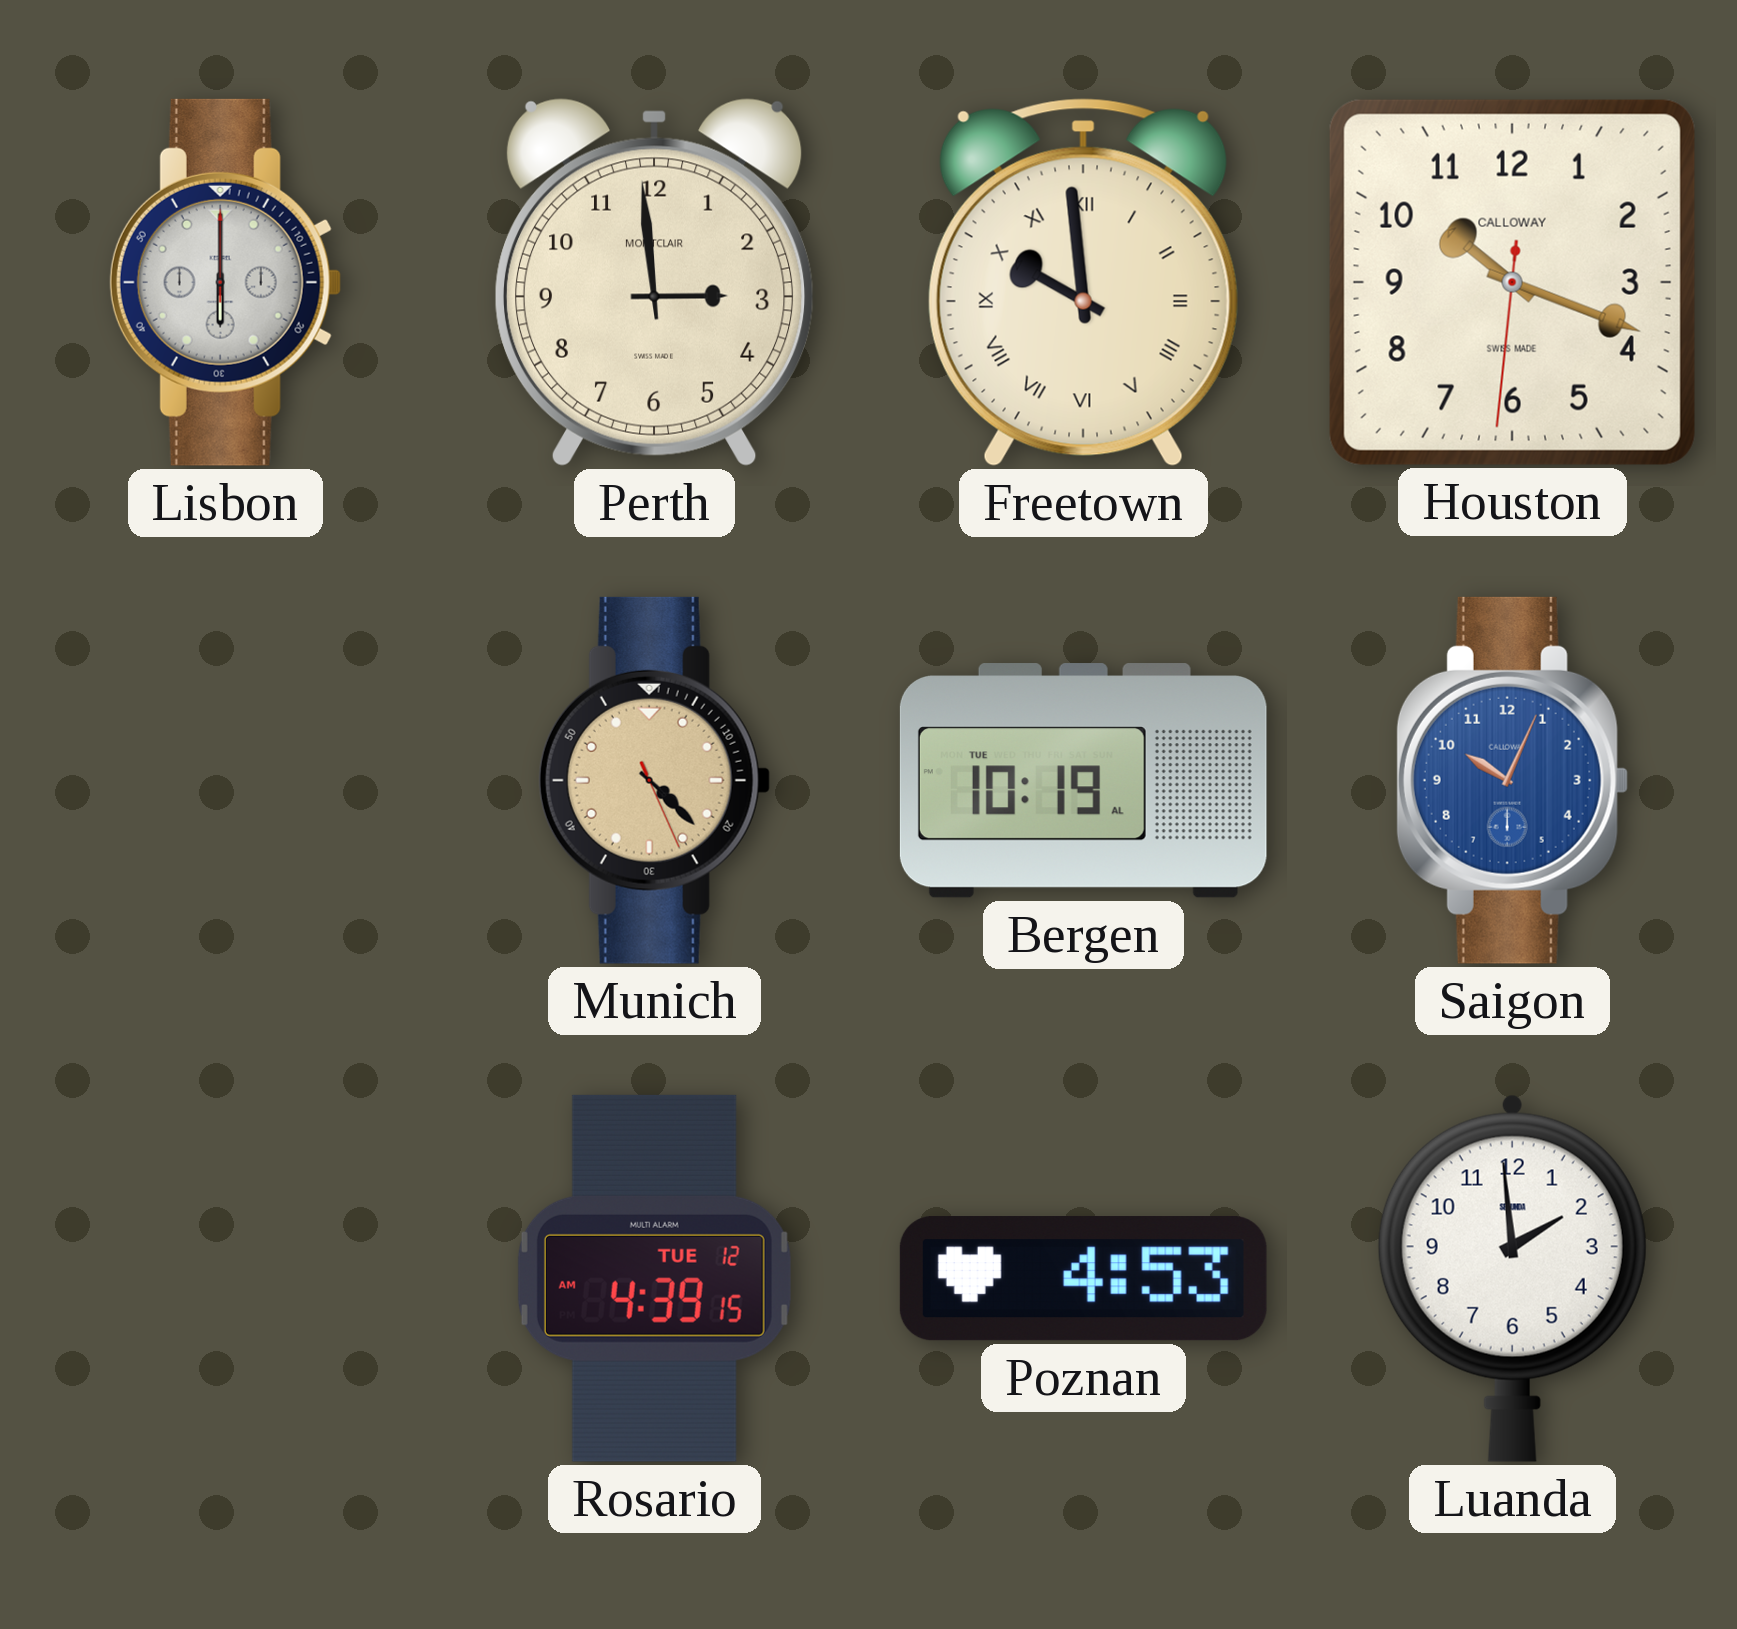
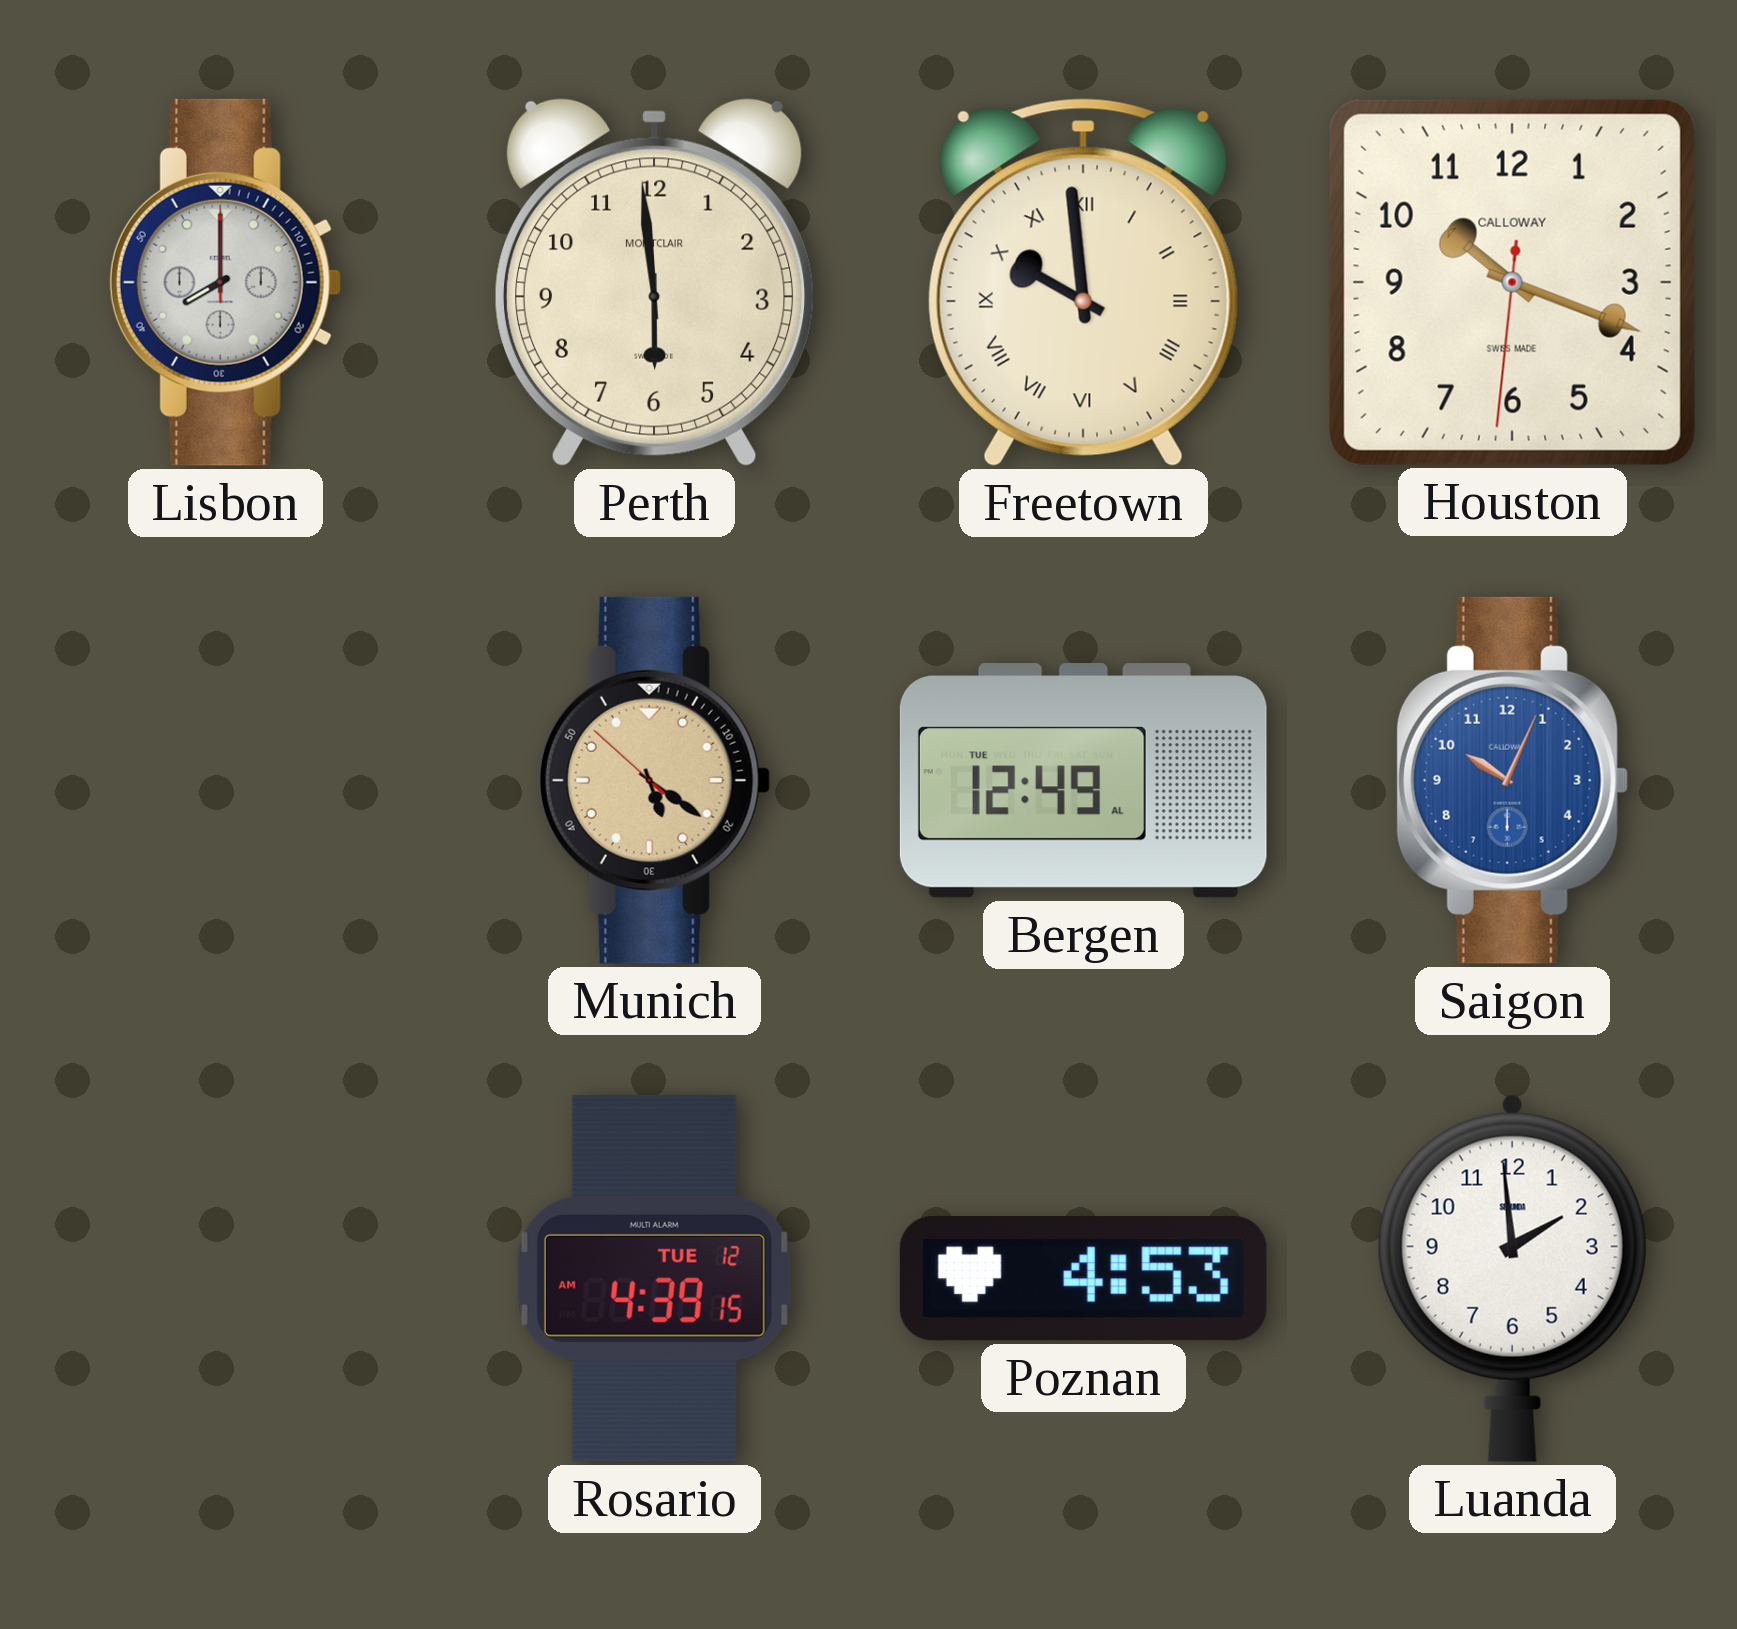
Lisbon: 6:00 -> 8:00 (225, 282)
Perth: 2:59 -> 5:59 (654, 282)
Munich: 4:22 -> 5:20 (654, 780)
Bergen: 10:19 -> 12:49 (1083, 781)
